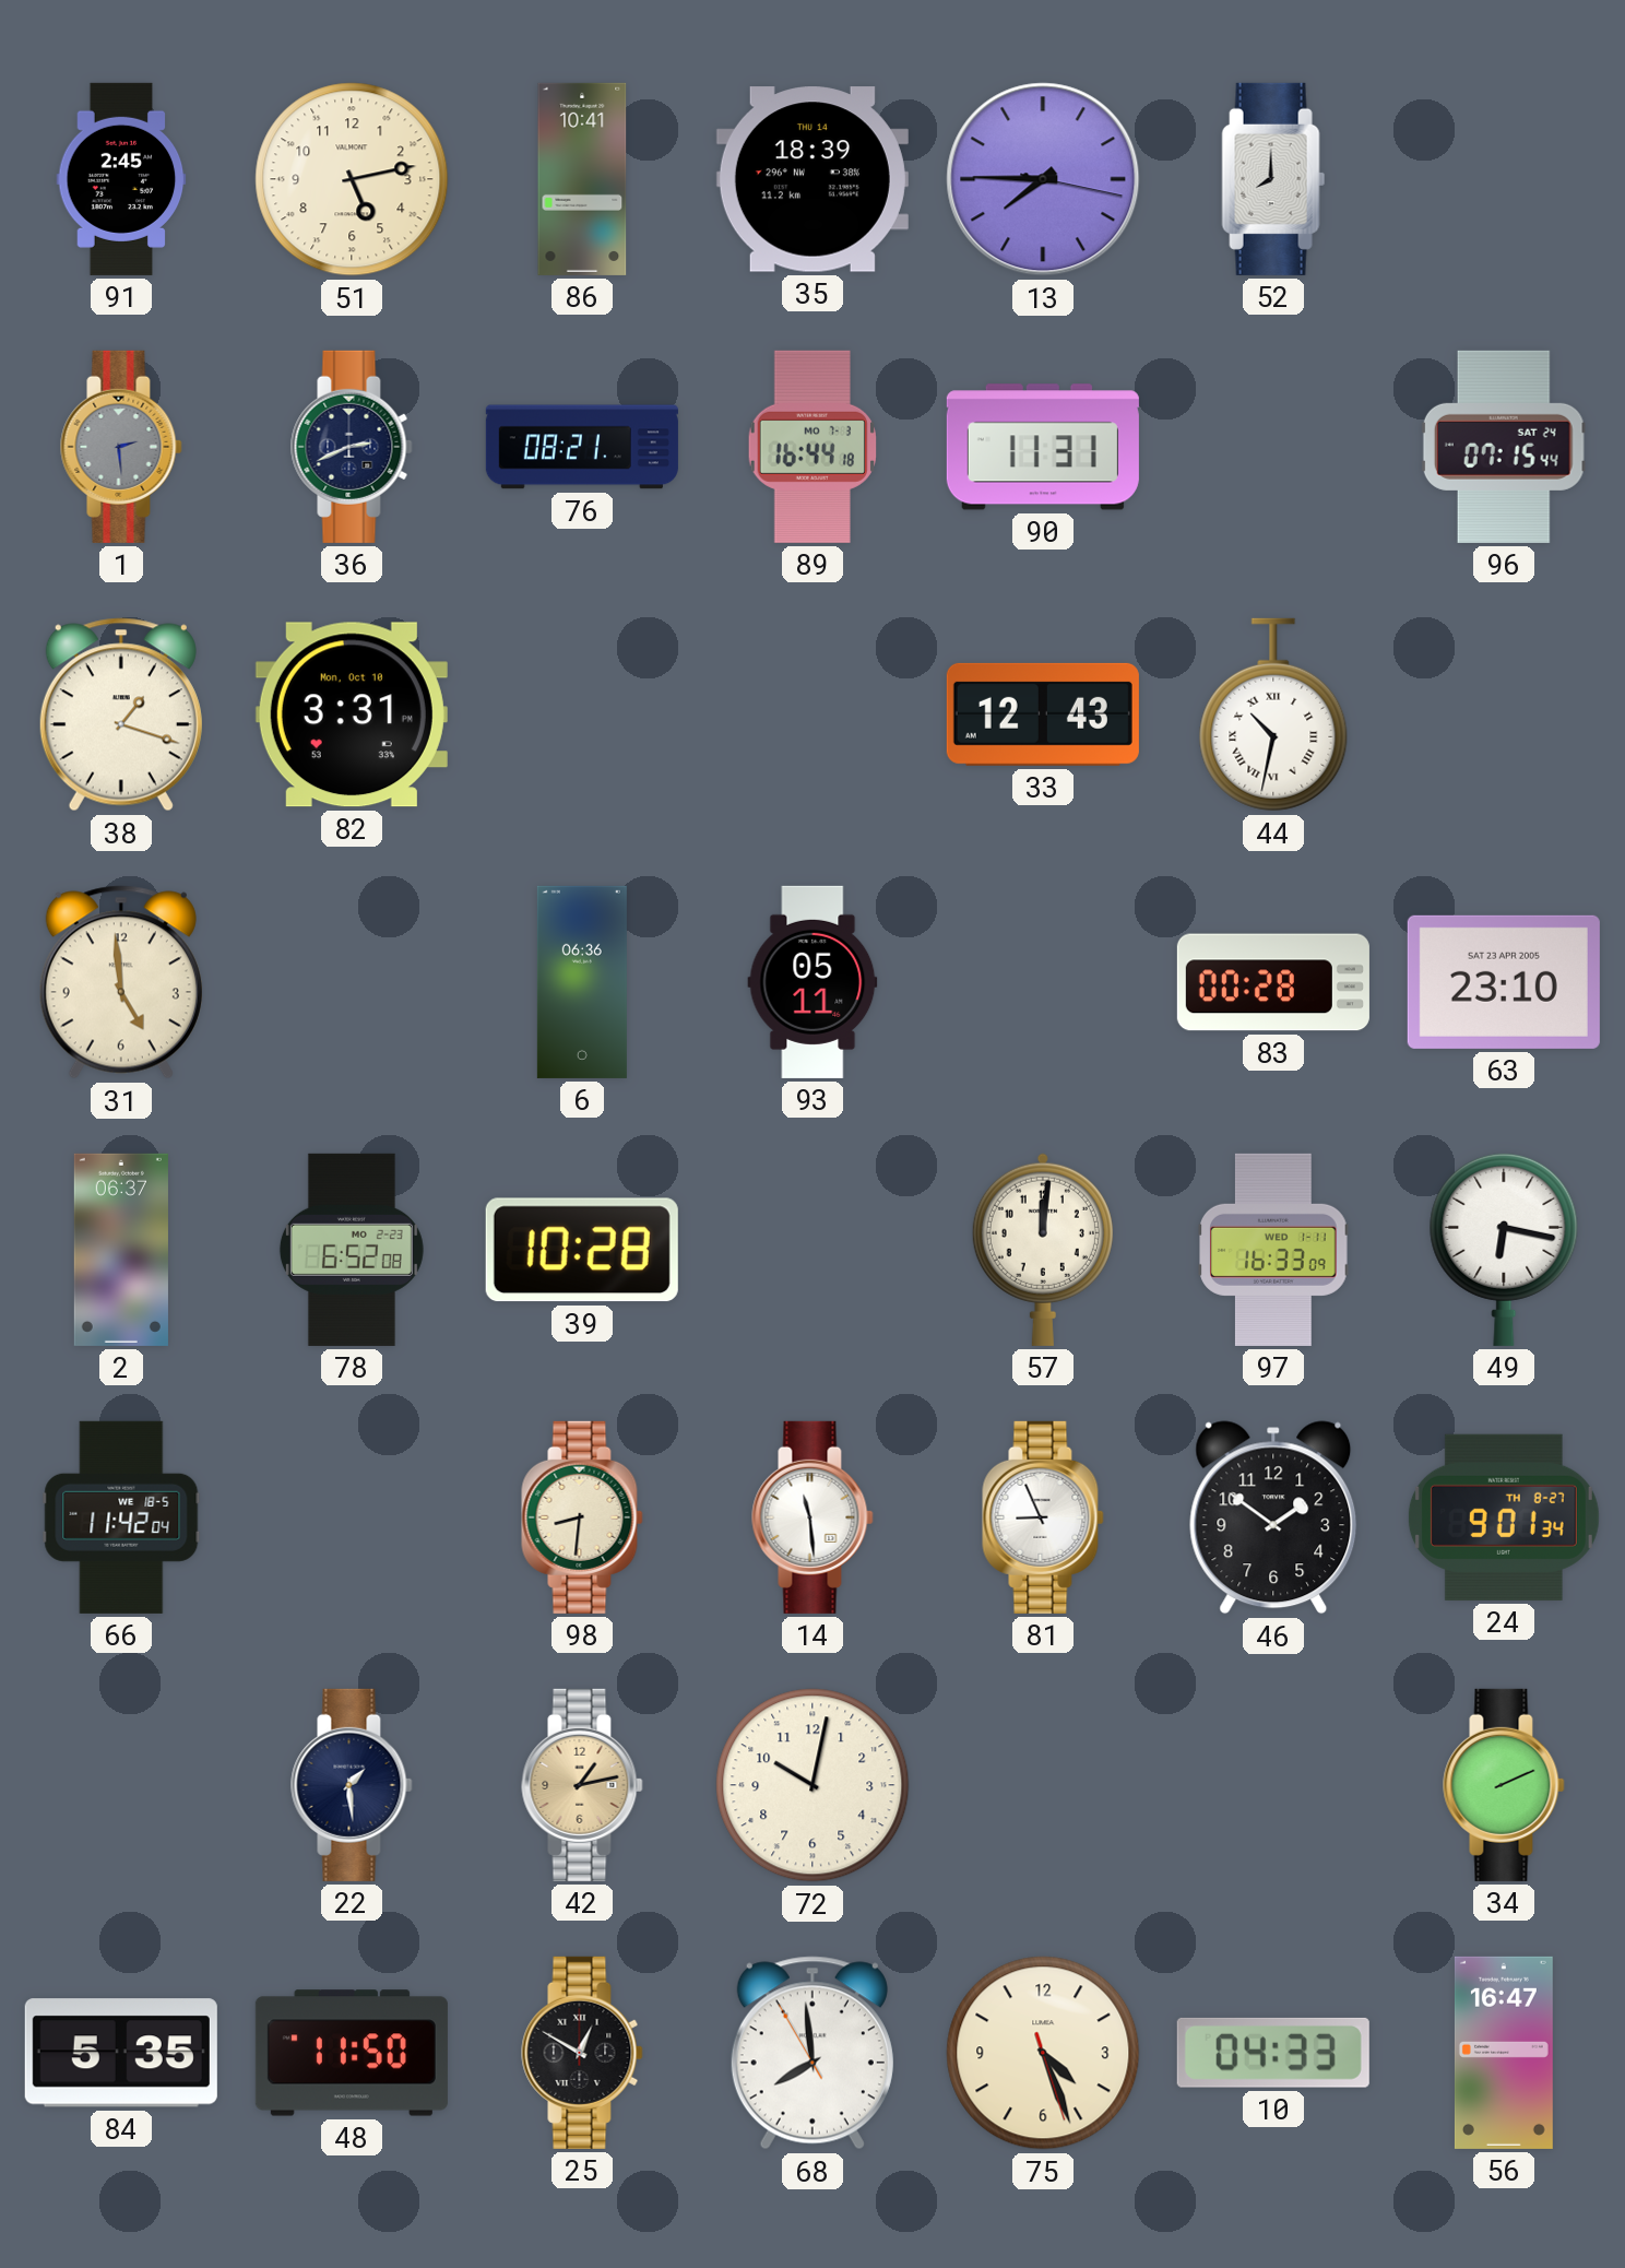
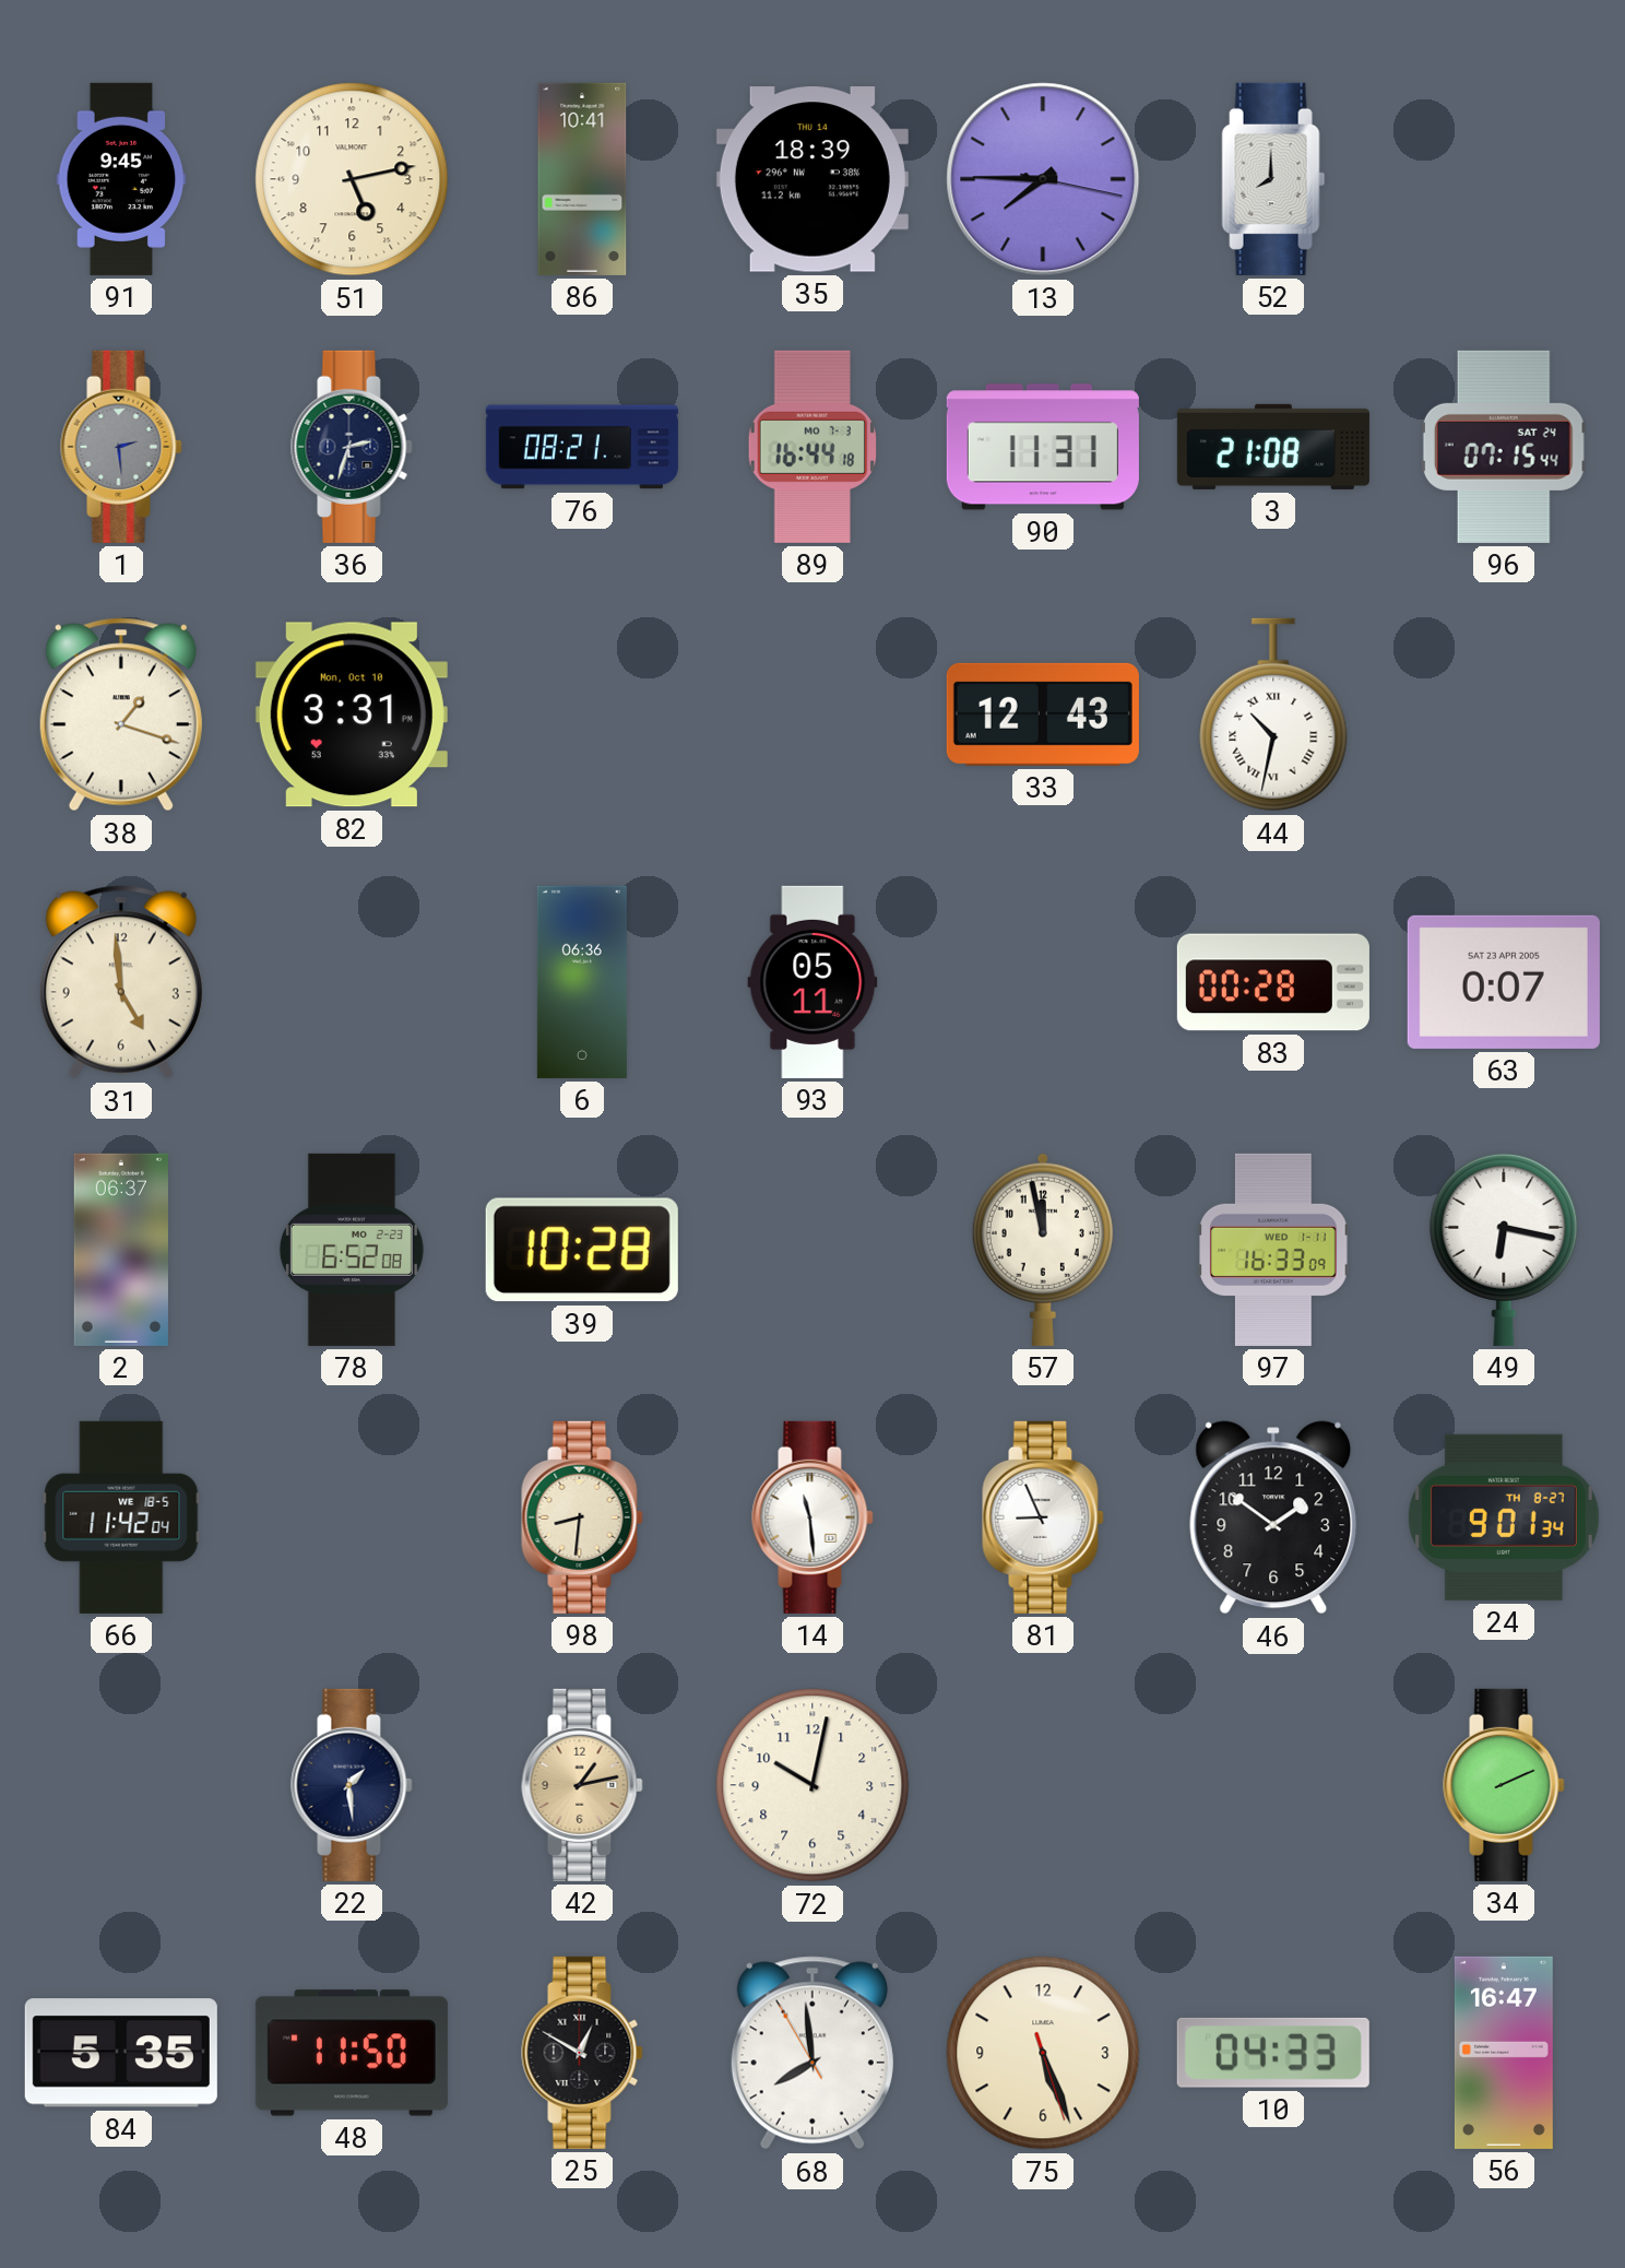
91: 2:45 -> 9:45 (121, 179)
36: 2:41 -> 2:33 (352, 447)
3: none -> 21:08 (1273, 447)
63: 23:10 -> 0:07 (1504, 982)
57: 12:01 -> 11:58 (1043, 1250)
75: 4:26 -> 5:26 (1043, 2053)
